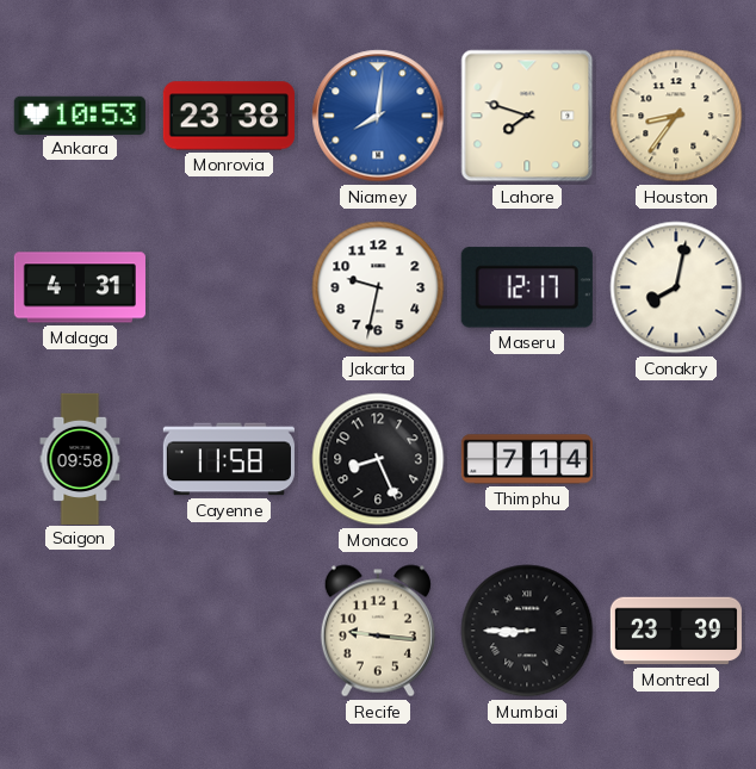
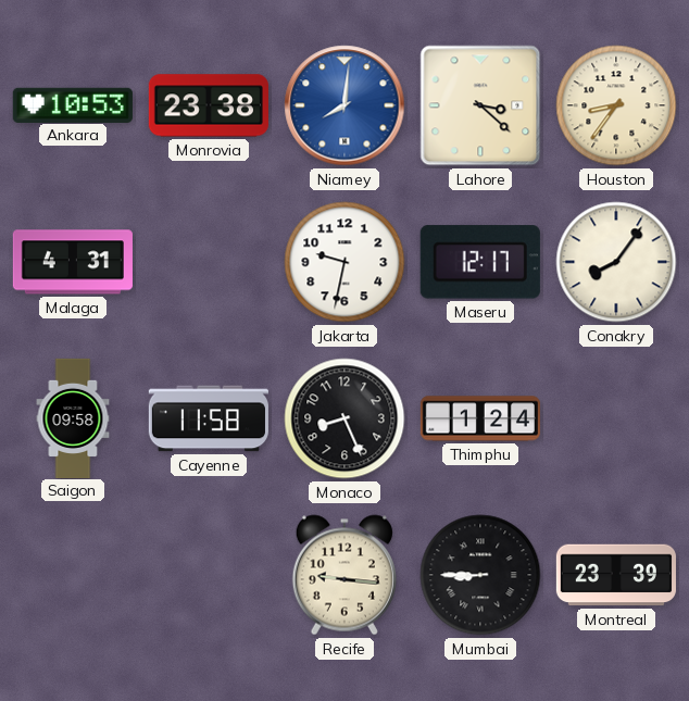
Lahore: 7:48 -> 3:22 (480, 105)
Conakry: 8:02 -> 8:06 (616, 262)
Thimphu: 7:14 -> 1:24 (480, 418)
